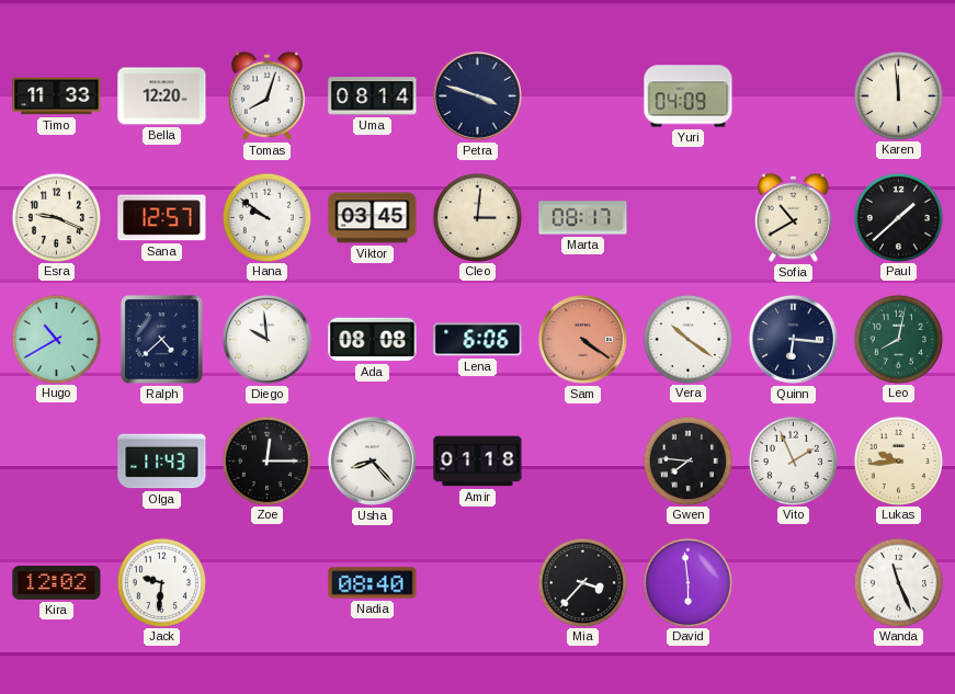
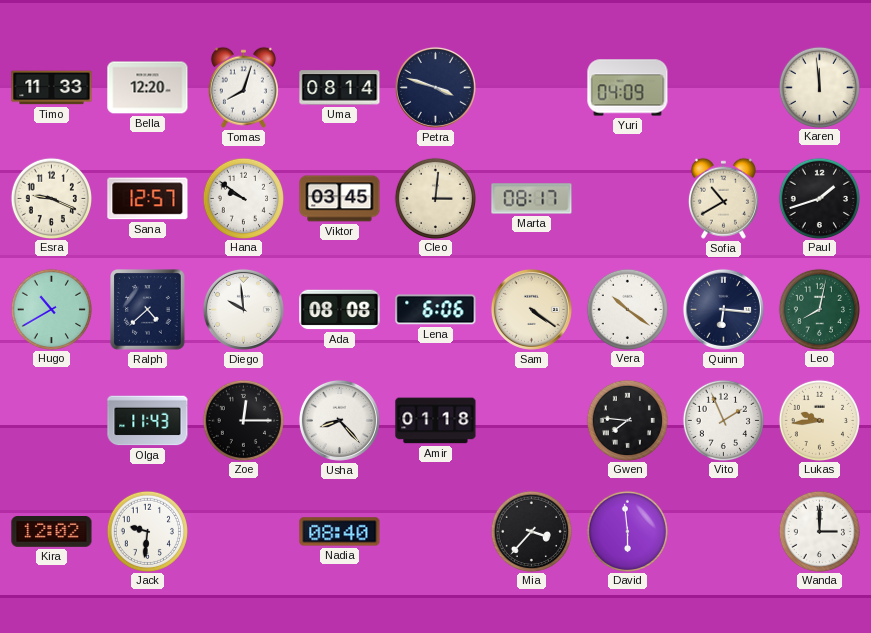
Paul: 1:38 -> 1:42 (819, 198)
Sam dial: salmon -> cream (531, 309)
Wanda: 11:26 -> 3:00 (819, 531)
